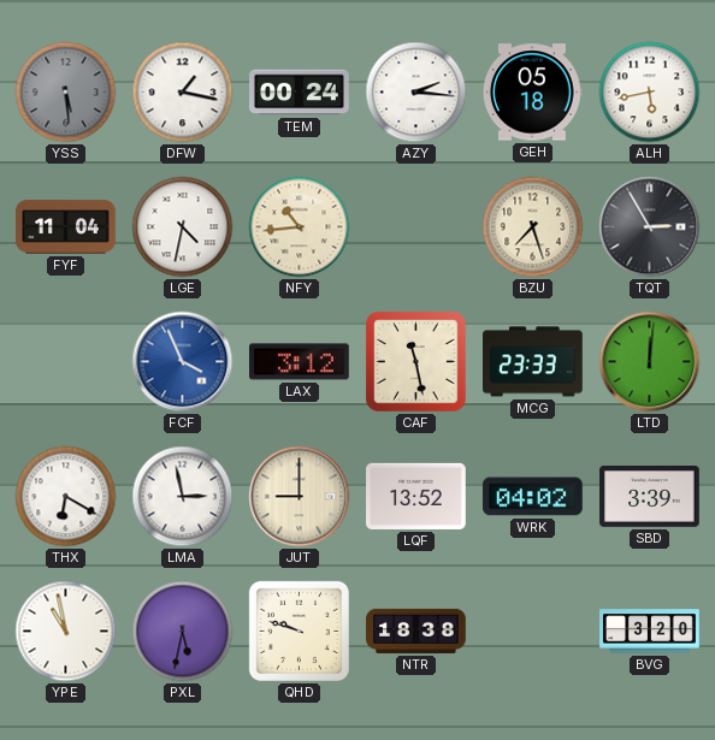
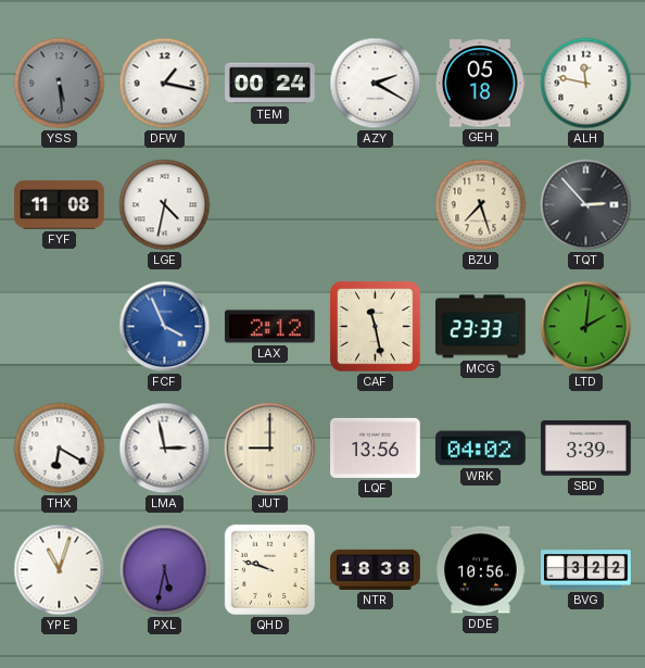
AZY: 2:16 -> 2:20 (376, 84)
ALH: 5:43 -> 11:47 (586, 84)
FYF: 11:04 -> 11:08 (60, 205)
NFY: 10:44 -> none (300, 227)
TQT: 2:55 -> 2:53 (586, 205)
LAX: 3:12 -> 2:12 (270, 327)
LTD: 12:01 -> 2:01 (586, 327)
LQF: 13:52 -> 13:56 (376, 448)
YPE: 10:58 -> 11:03 (60, 570)
DDE: none -> 10:56 (481, 570)
BVG: 3:20 -> 3:22 (586, 570)
